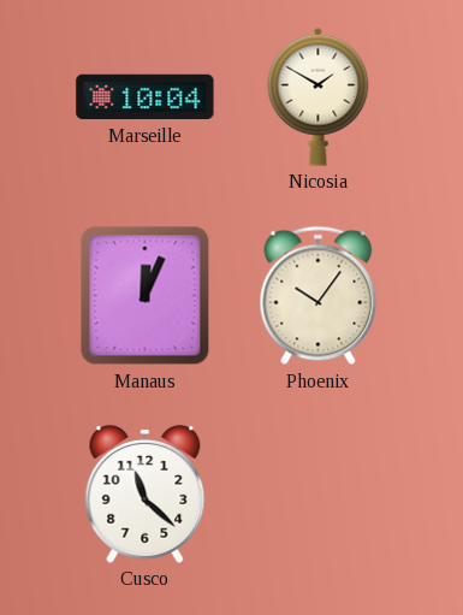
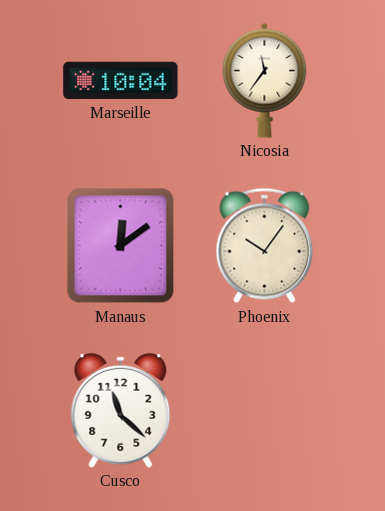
Nicosia: 1:50 -> 11:36 (265, 80)
Manaus: 12:04 -> 12:09 (121, 246)
